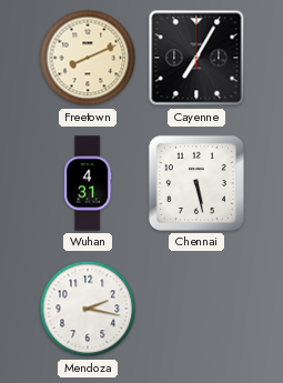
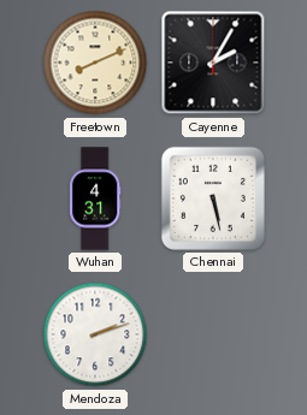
Cayenne: 7:05 -> 2:05 (213, 63)
Mendoza: 2:17 -> 2:12 (95, 334)
